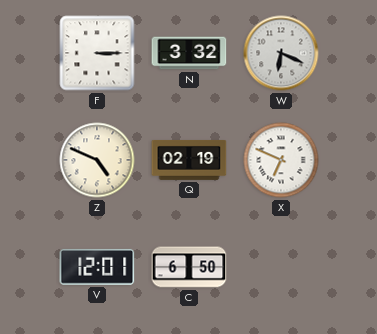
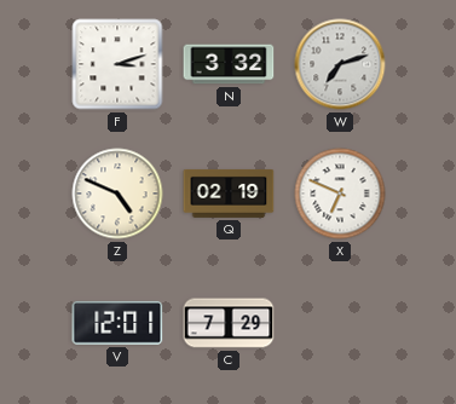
F: 3:15 -> 3:12 (117, 64)
W: 6:19 -> 7:12 (340, 64)
C: 6:50 -> 7:29 (229, 323)
